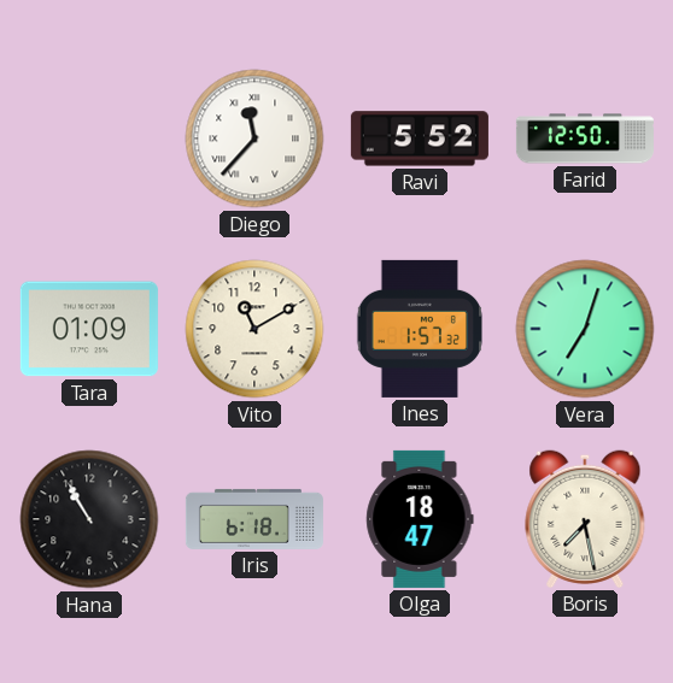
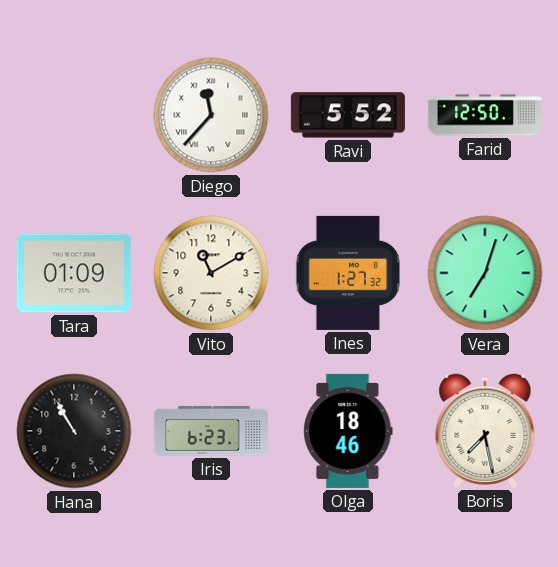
Ines: 1:57 -> 1:27 (347, 273)
Iris: 6:18 -> 6:23 (211, 431)
Olga: 18:47 -> 18:46 (348, 431)
